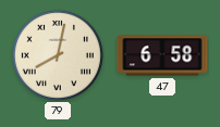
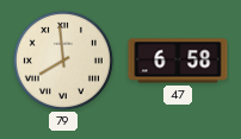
79: 8:02 -> 7:59 (63, 61)
